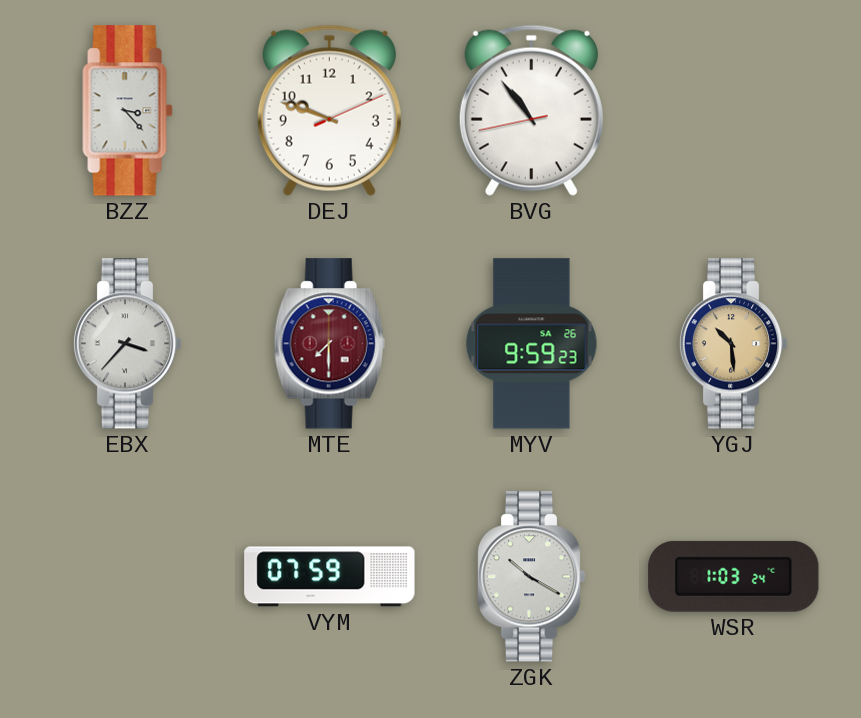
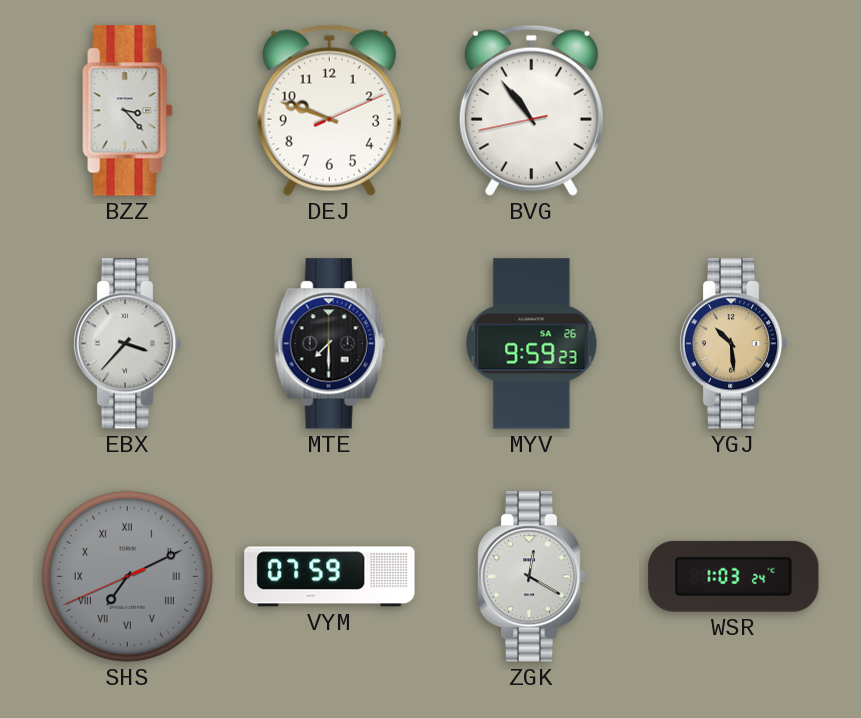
MTE dial: burgundy -> black (329, 344)
SHS: none -> 7:10 (127, 576)
ZGK: 10:20 -> 12:20 (531, 577)
